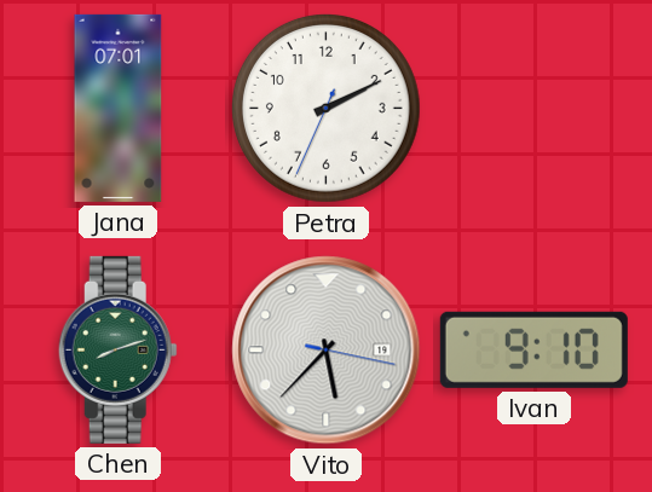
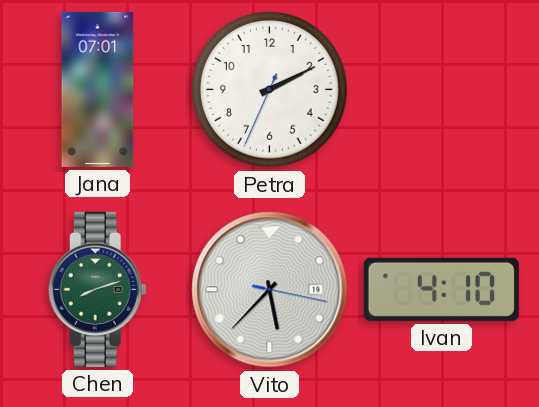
Ivan: 9:10 -> 4:10 (441, 289)
